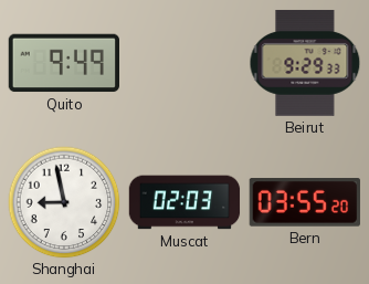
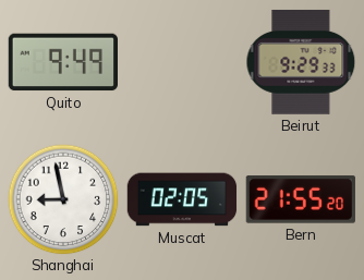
Muscat: 02:03 -> 02:05 (182, 199)
Bern: 03:55 -> 21:55 (300, 199)
